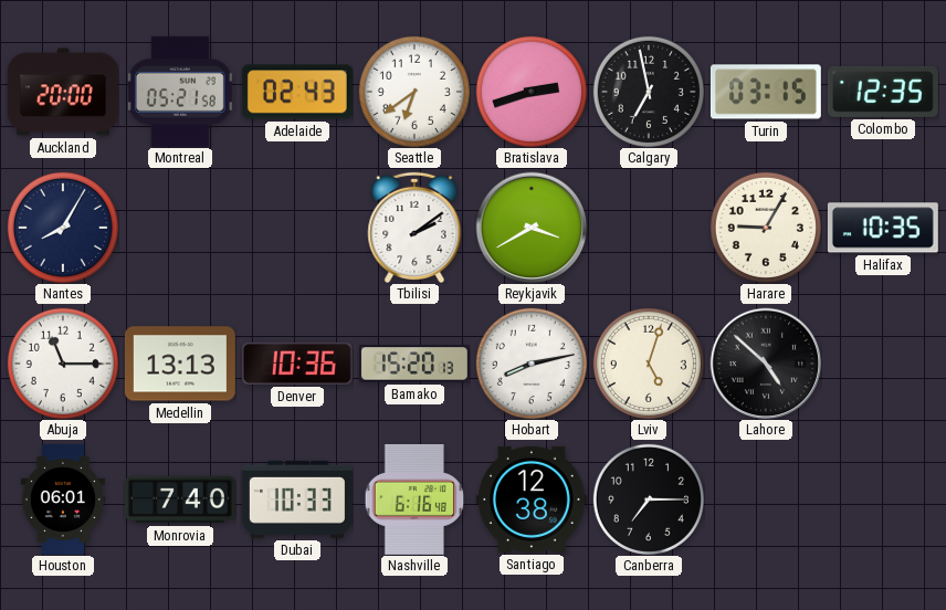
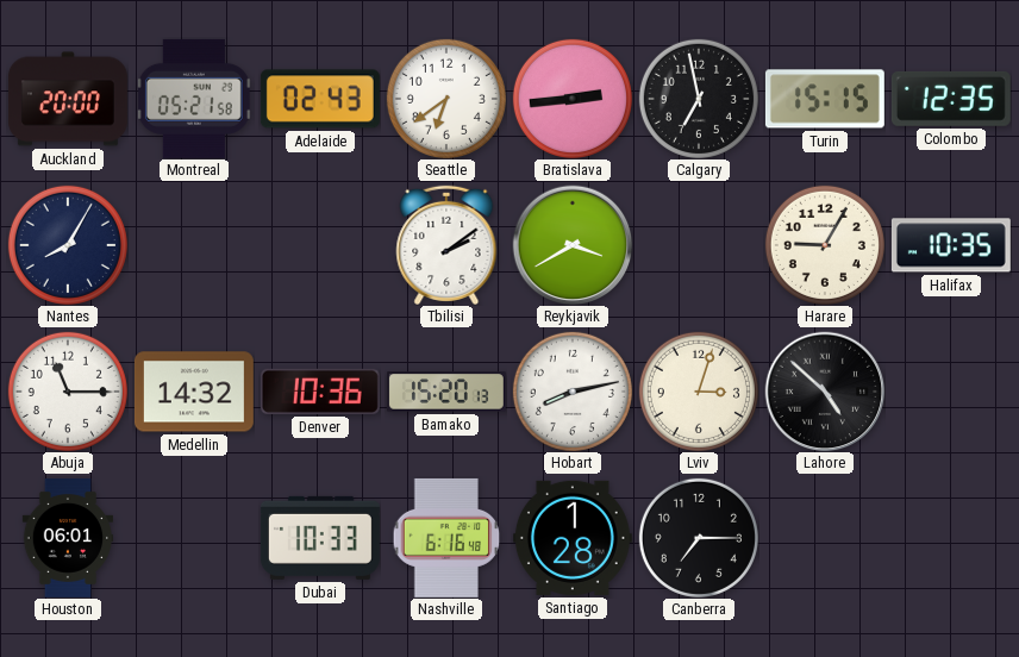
Bratislava: 2:42 -> 2:44 (573, 99)
Turin: 03:15 -> 15:15 (825, 99)
Medellin: 13:13 -> 14:32 (194, 392)
Lviv: 5:03 -> 3:03 (699, 392)
Monrovia: 7:40 -> none (180, 499)
Santiago: 12:38 -> 1:28 (573, 538)
